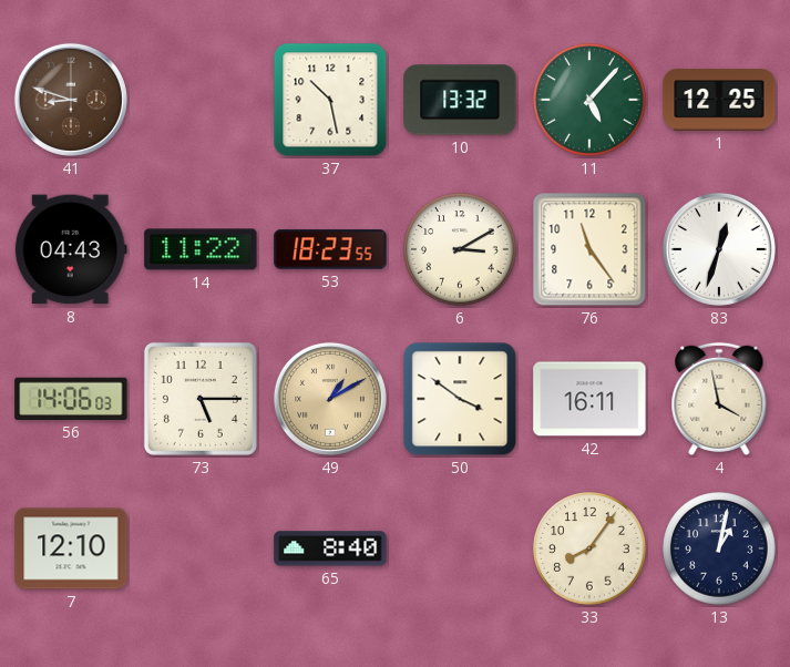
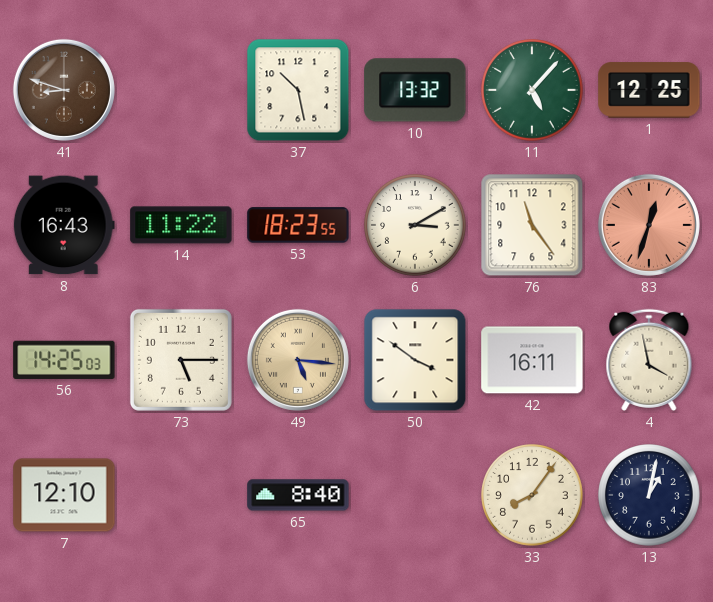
8: 04:43 -> 16:43 (64, 225)
83 dial: white -> salmon (649, 225)
56: 14:06 -> 14:25 (64, 360)
49: 1:10 -> 5:16 (298, 360)
